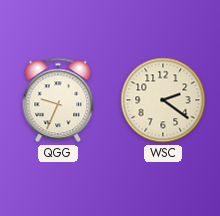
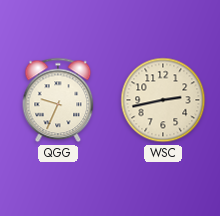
WSC: 2:21 -> 2:43 (163, 100)
